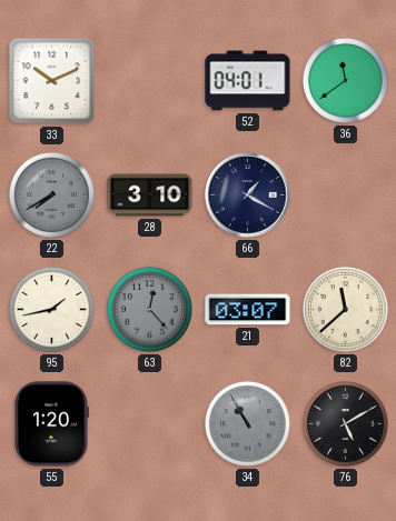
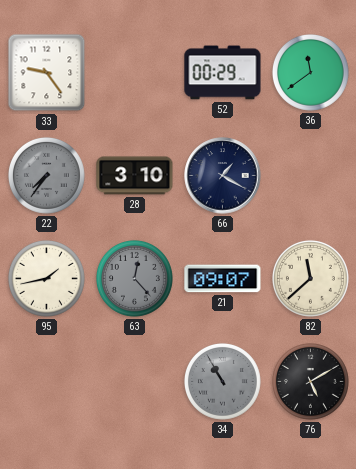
33: 10:11 -> 9:24 (47, 73)
52: 04:01 -> 00:29 (223, 73)
22: 7:40 -> 7:36 (46, 175)
21: 03:07 -> 09:07 (223, 279)
55: 1:20 -> none (51, 424)
